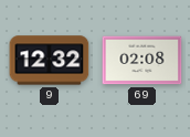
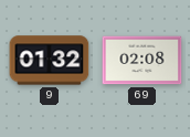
9: 12:32 -> 01:32 (50, 61)
